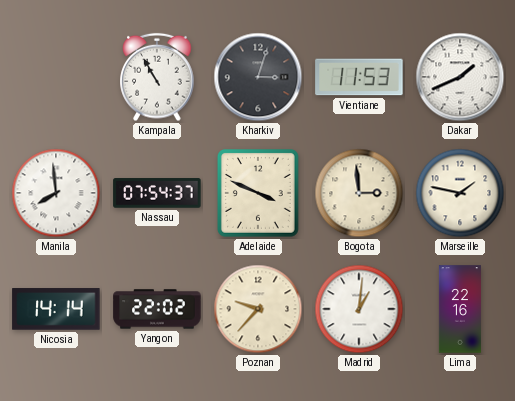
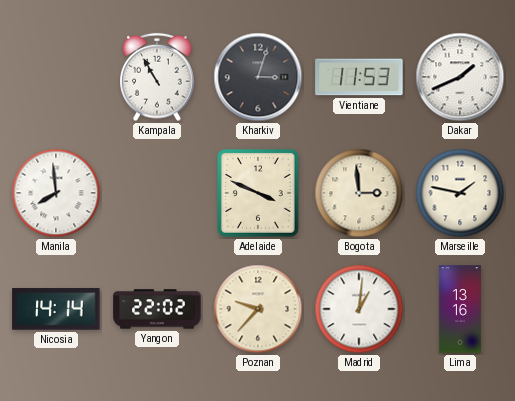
Nassau: 07:54 -> none (157, 193)
Lima: 22:16 -> 13:16 (460, 309)
